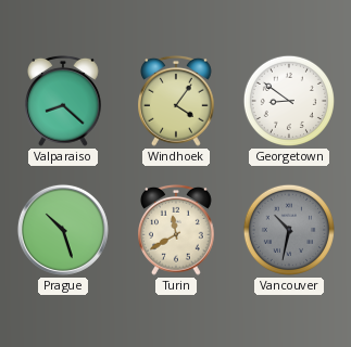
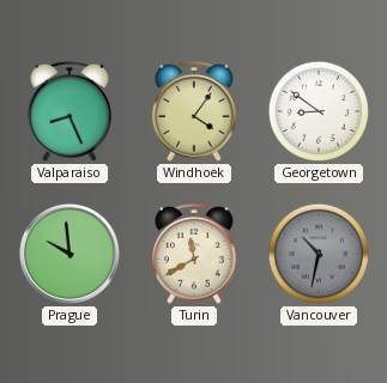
Valparaiso: 8:22 -> 8:26 (71, 111)
Prague: 10:27 -> 9:59 (69, 254)
